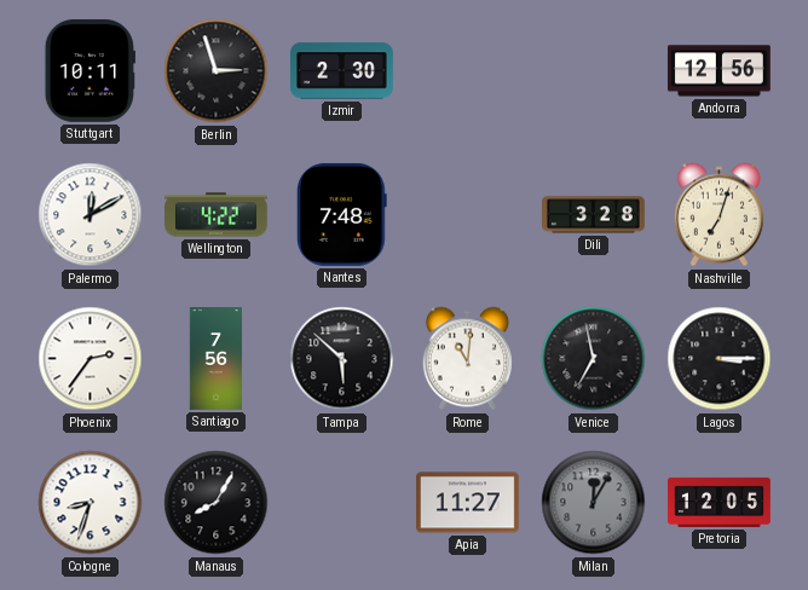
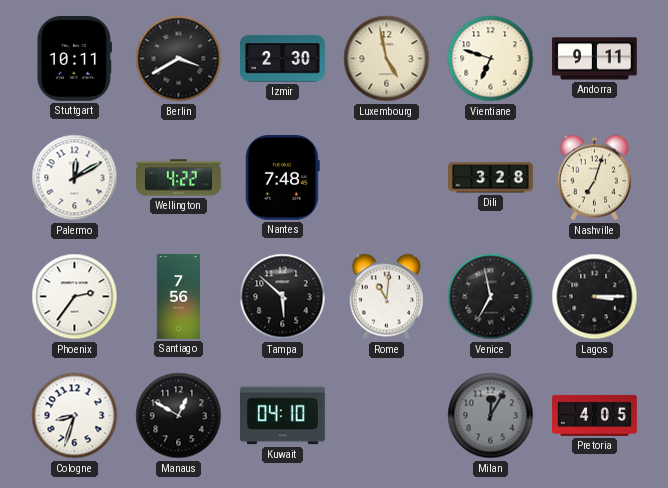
Berlin: 2:57 -> 3:40 (179, 59)
Luxembourg: none -> 4:58 (387, 59)
Vientiane: none -> 6:48 (491, 59)
Andorra: 12:56 -> 9:11 (594, 59)
Manaus: 8:05 -> 12:50 (179, 416)
Kuwait: none -> 04:10 (282, 416)
Apia: 11:27 -> none (467, 503)
Pretoria: 12:05 -> 4:05 (595, 415)
